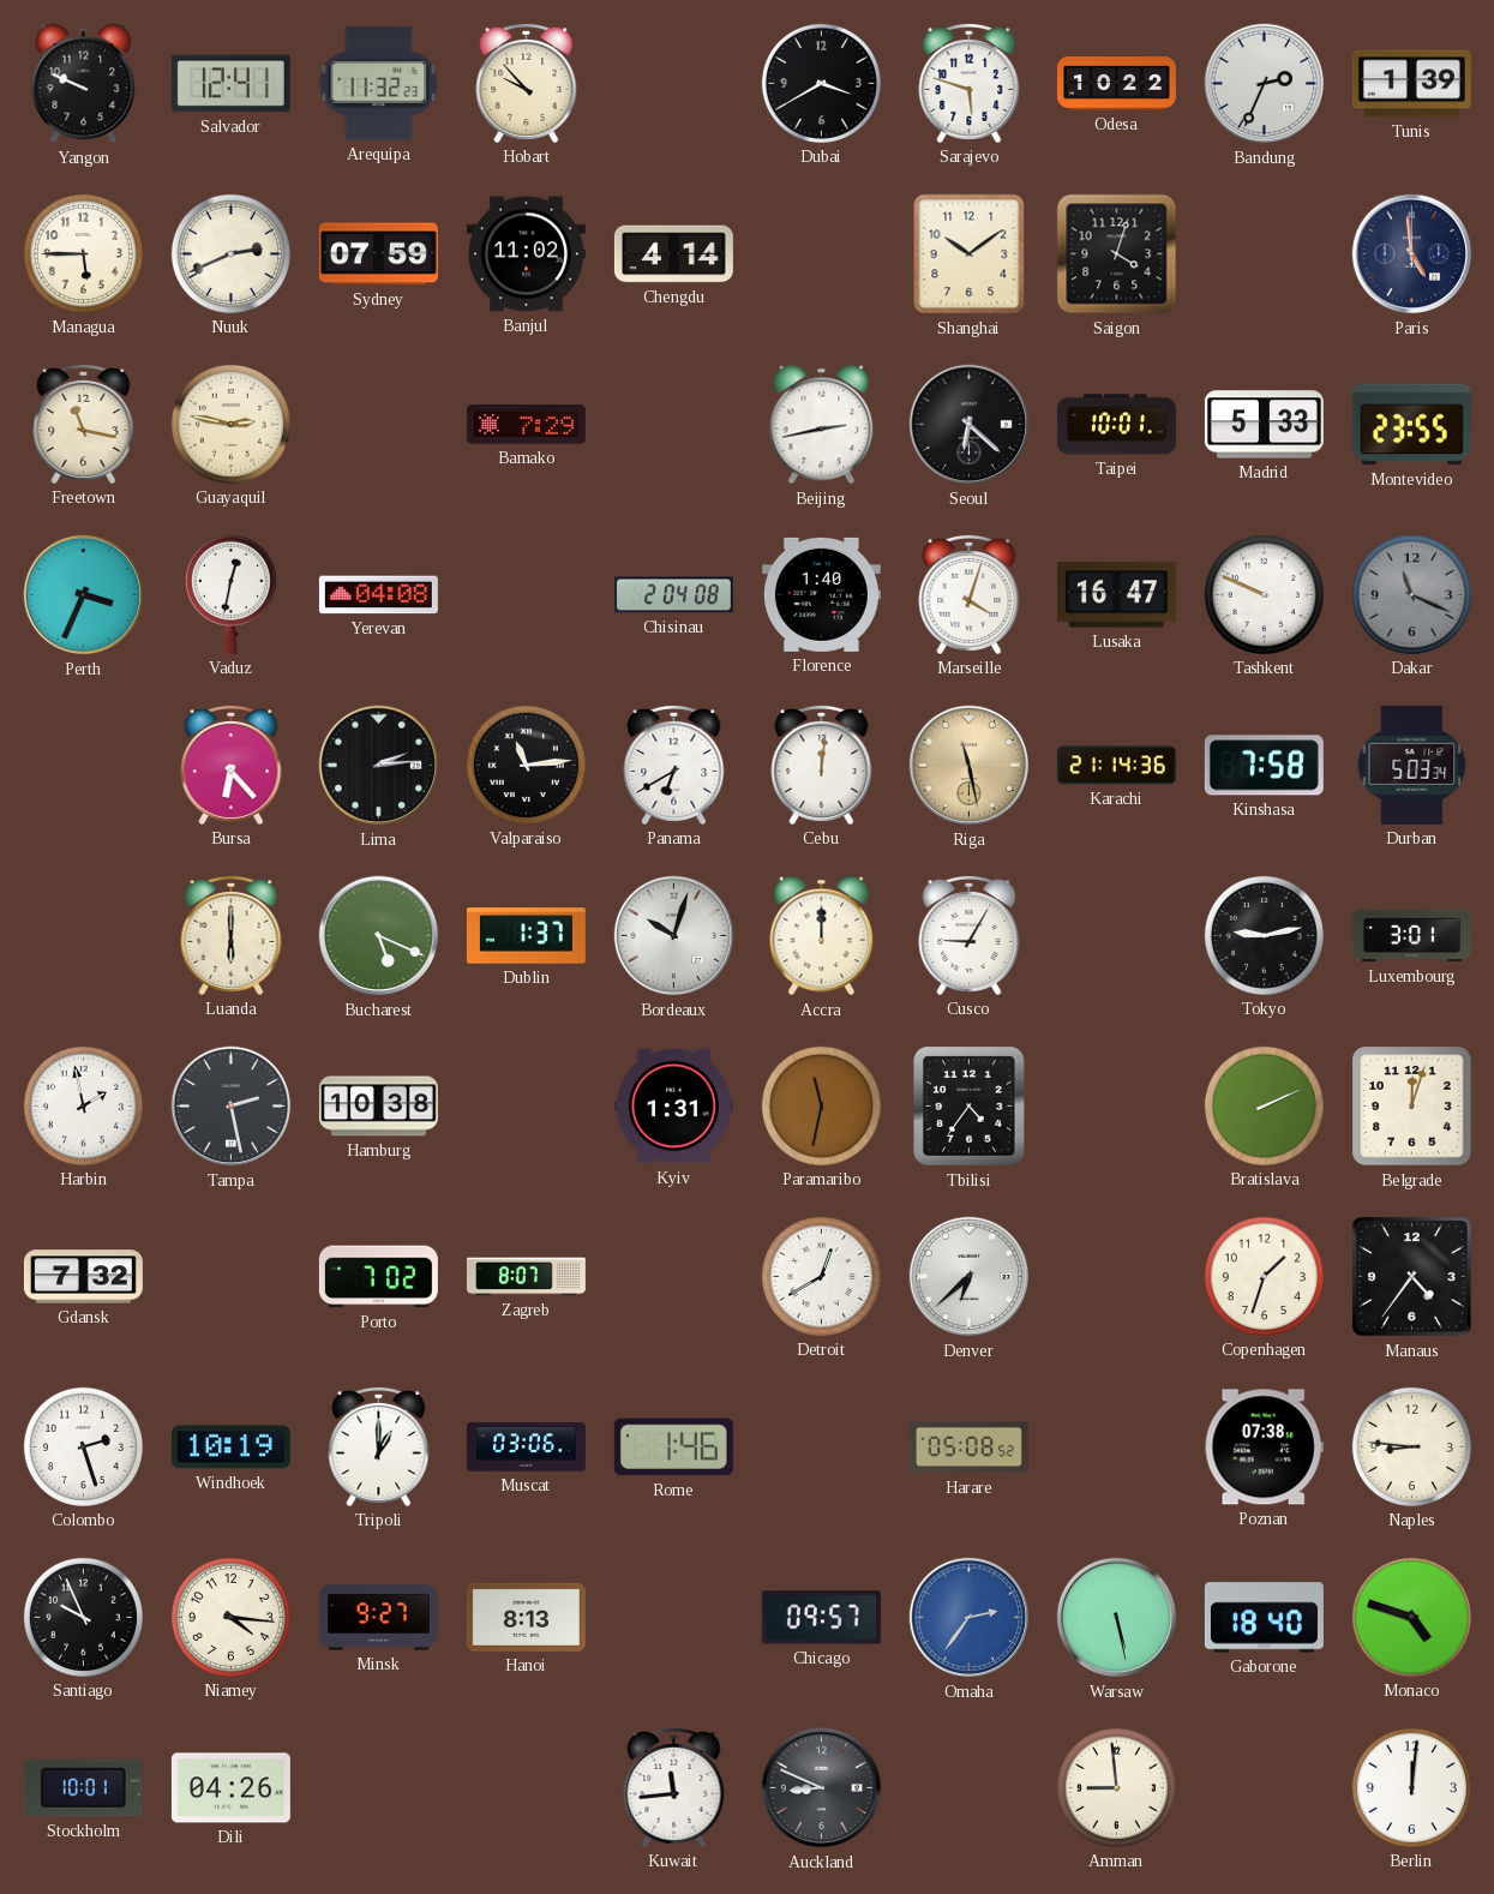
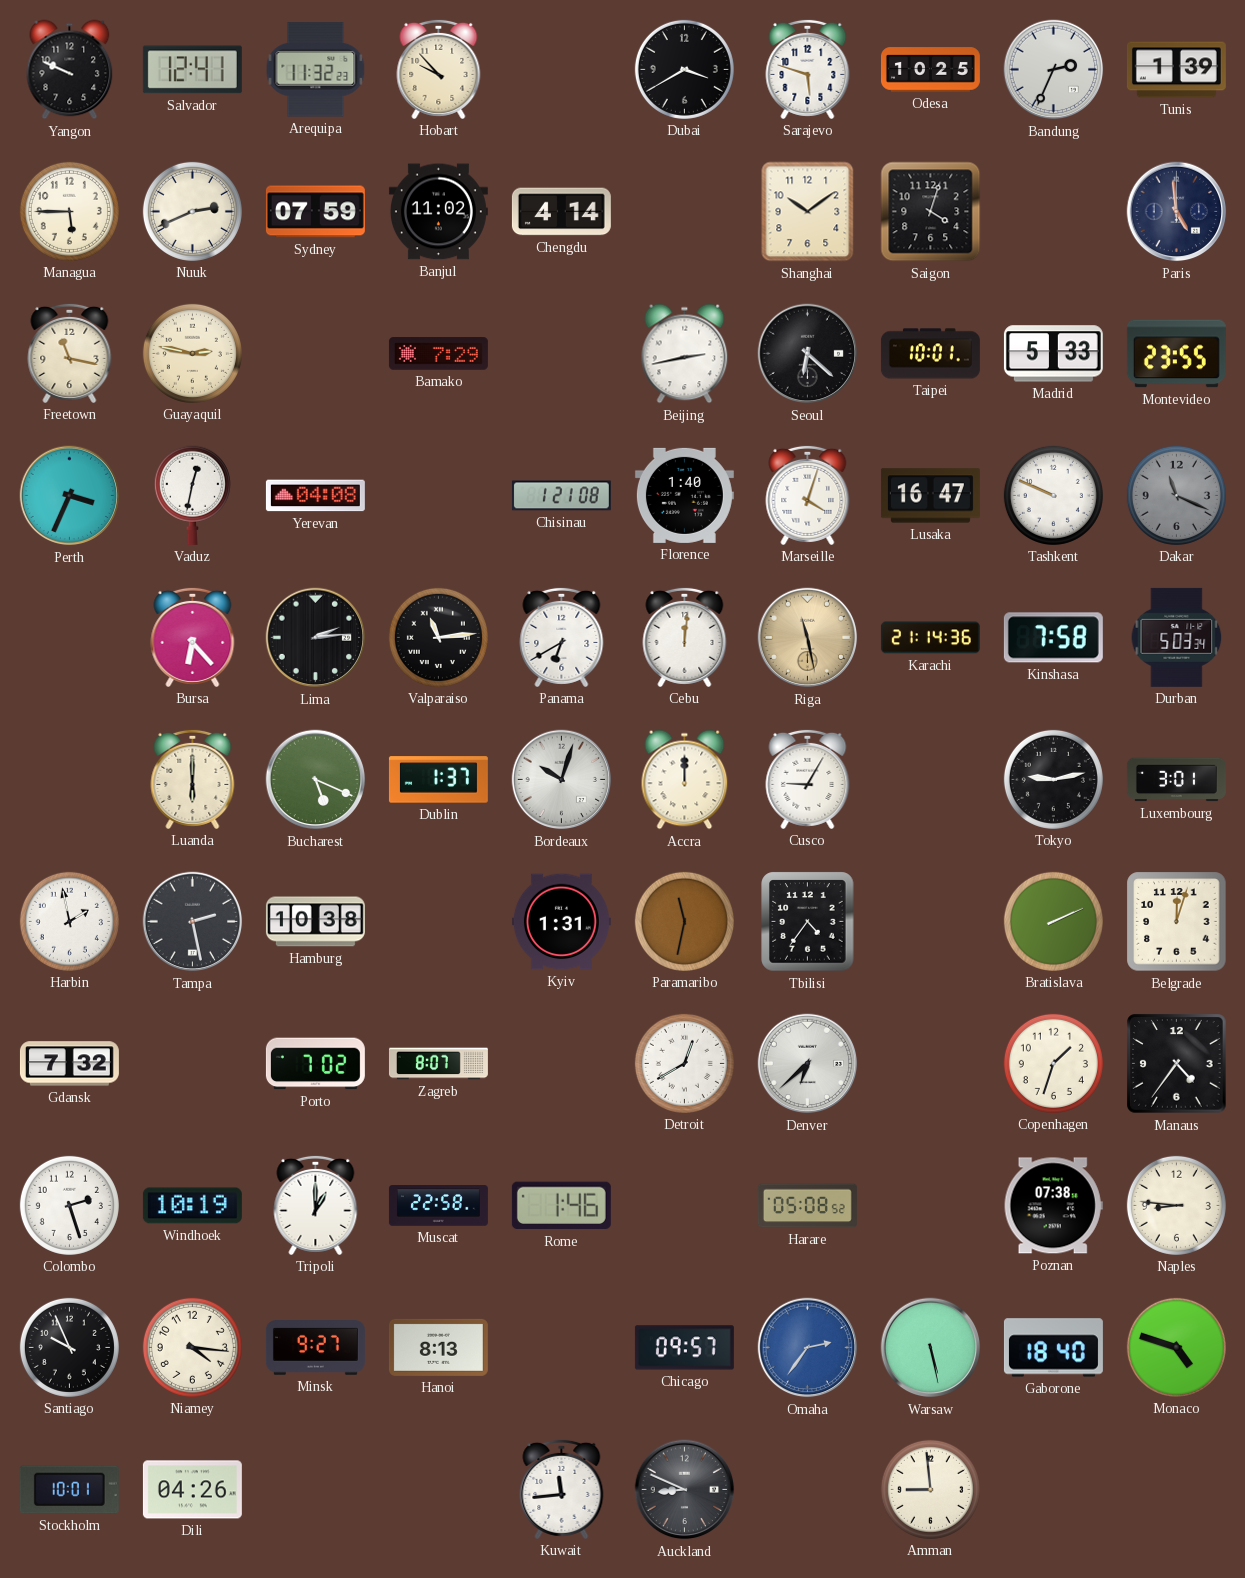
Odesa: 10:22 -> 10:25 (930, 70)
Chisinau: 2:04 -> 1:21 (561, 496)
Muscat: 03:06 -> 22:58 (438, 1206)
Berlin: 12:01 -> none (1411, 1787)
